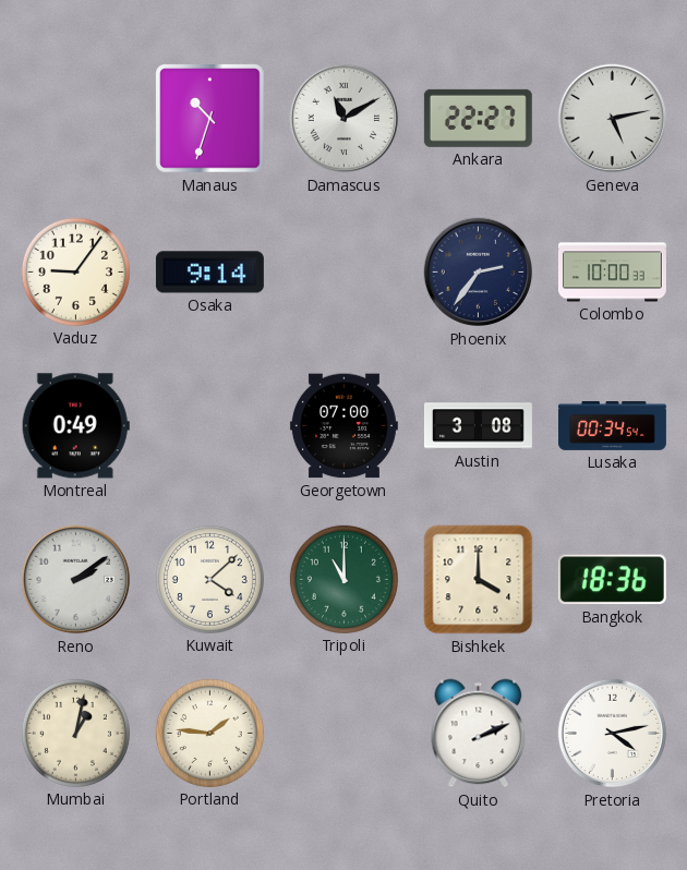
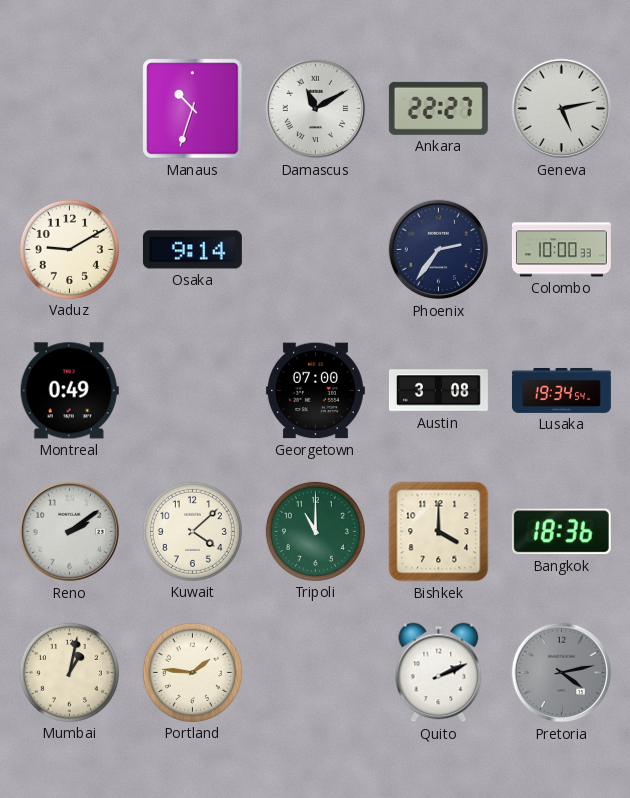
Vaduz: 9:06 -> 9:10 (69, 249)
Lusaka: 00:34 -> 19:34 (561, 390)
Pretoria dial: white -> grey (562, 673)
